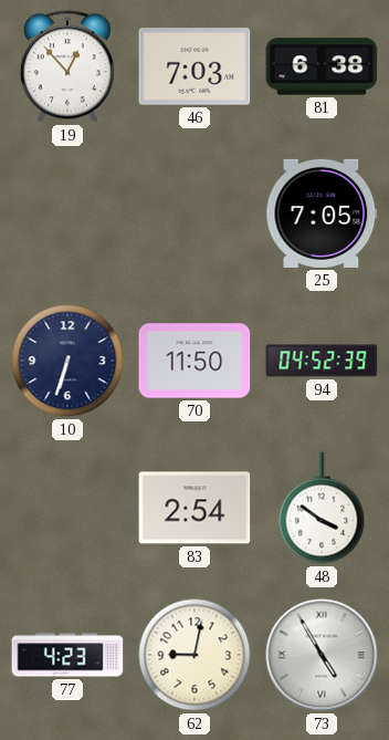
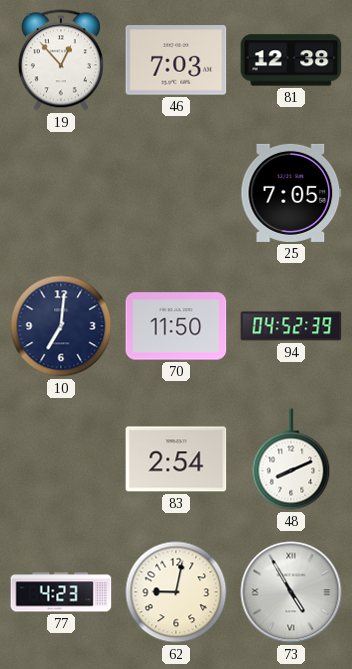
81: 6:38 -> 12:38 (291, 60)
10: 6:33 -> 7:01 (61, 326)
48: 3:51 -> 8:11 (291, 459)
